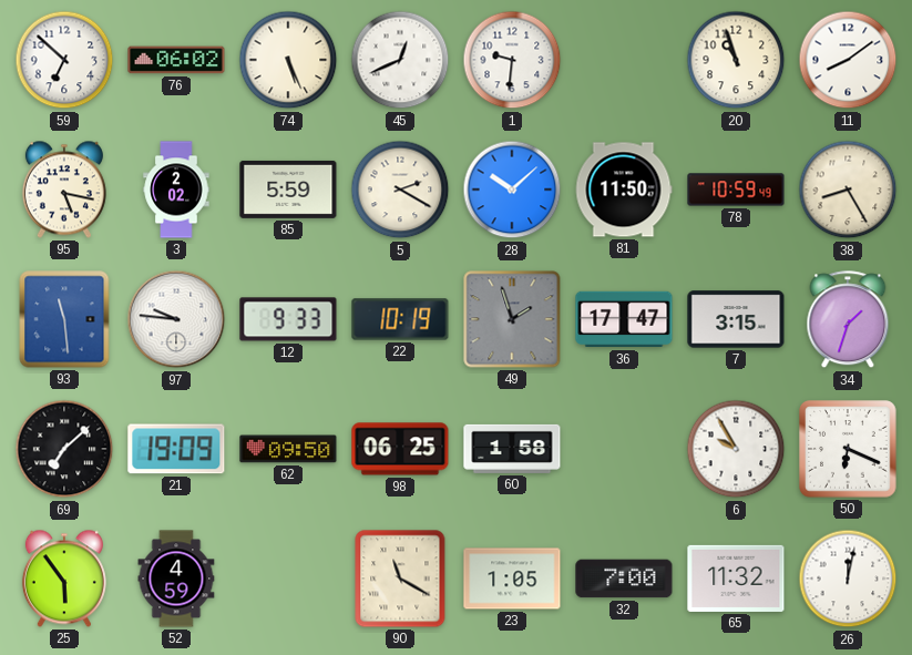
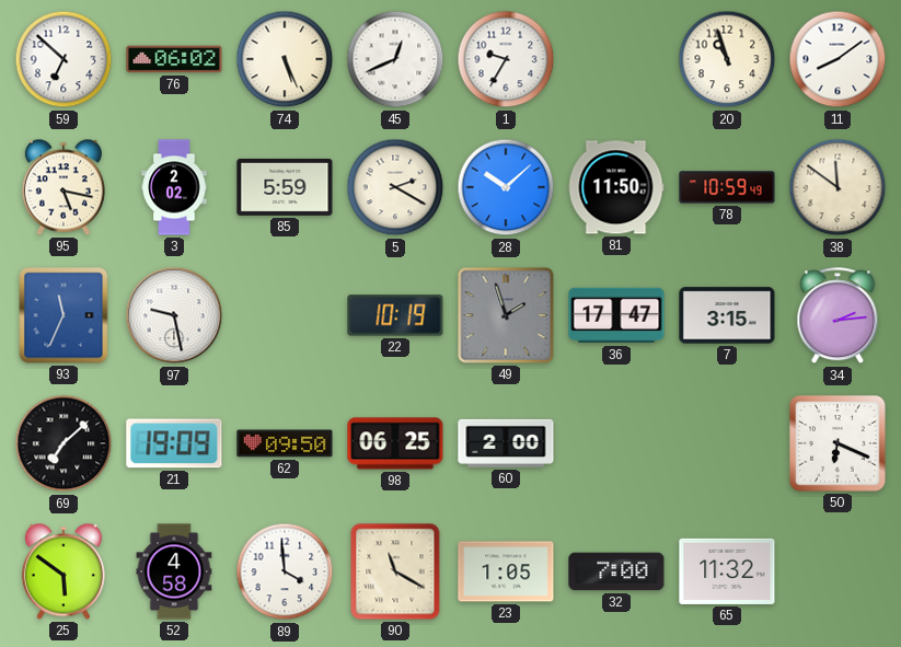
1: 9:31 -> 9:35 (506, 59)
38: 8:25 -> 11:51 (838, 187)
93: 11:29 -> 11:34 (63, 315)
97: 9:46 -> 9:28 (174, 315)
12: 9:33 -> none (288, 319)
34: 1:33 -> 2:14 (838, 316)
60: 1:58 -> 2:00 (506, 443)
6: 9:55 -> none (736, 449)
25: 5:54 -> 5:51 (63, 571)
52: 4:59 -> 4:58 (174, 571)
89: none -> 3:59 (285, 571)
26: 12:02 -> none (848, 579)
